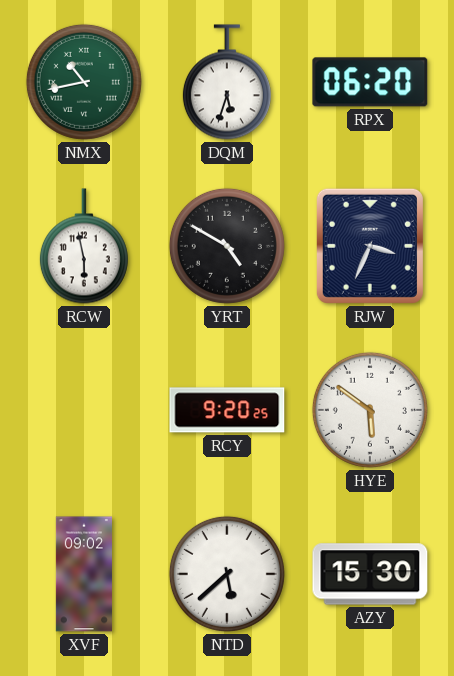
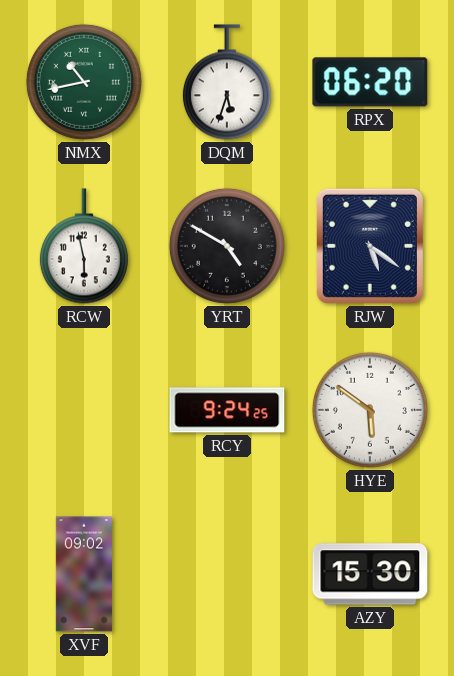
RJW: 3:34 -> 5:21 (370, 246)
RCY: 9:20 -> 9:24 (227, 410)
NTD: 5:38 -> none (227, 574)
